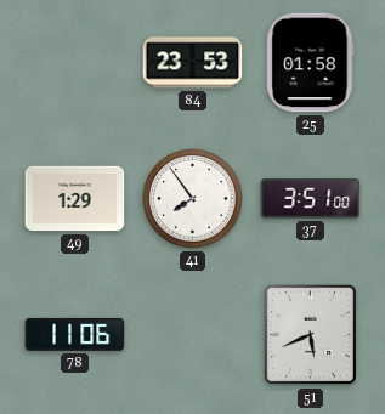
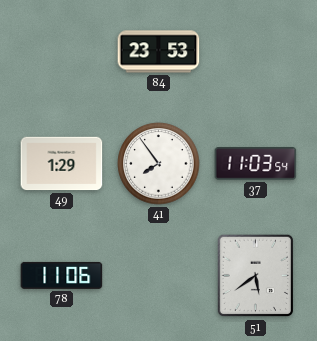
25: 01:58 -> none (311, 63)
37: 3:51 -> 11:03 (256, 164)
51: 5:41 -> 5:39 (255, 276)
